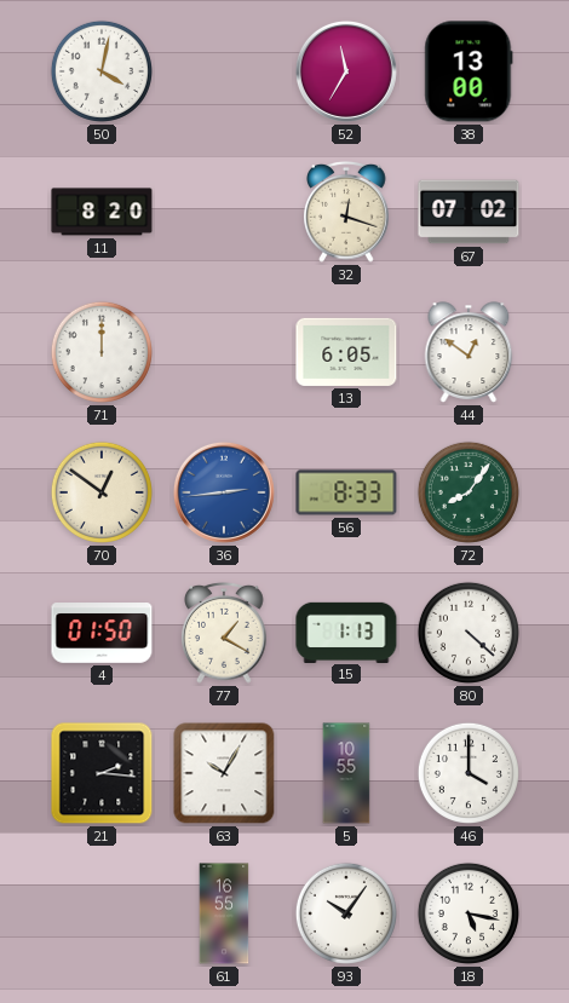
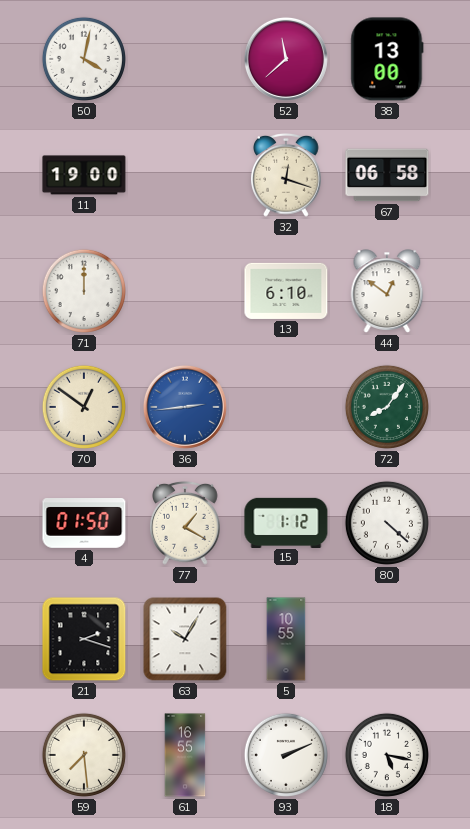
52: 11:35 -> 11:38 (286, 59)
11: 8:20 -> 19:00 (84, 175)
67: 07:02 -> 06:58 (387, 175)
13: 6:05 -> 6:10 (286, 291)
56: 8:33 -> none (346, 492)
15: 1:13 -> 1:12 (286, 522)
21: 2:16 -> 2:18 (84, 639)
46: 4:00 -> none (469, 773)
59: none -> 7:29 (84, 755)
93: 10:06 -> 2:11 (286, 755)
